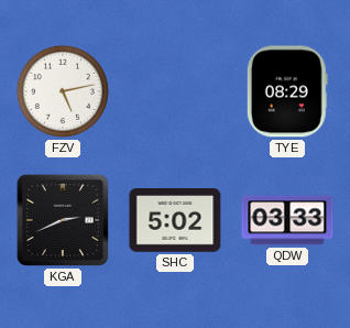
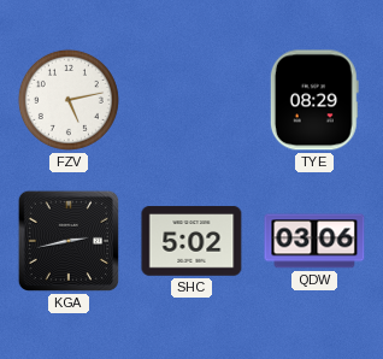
KGA: 2:41 -> 2:43 (69, 241)
QDW: 03:33 -> 03:06 (314, 241)
